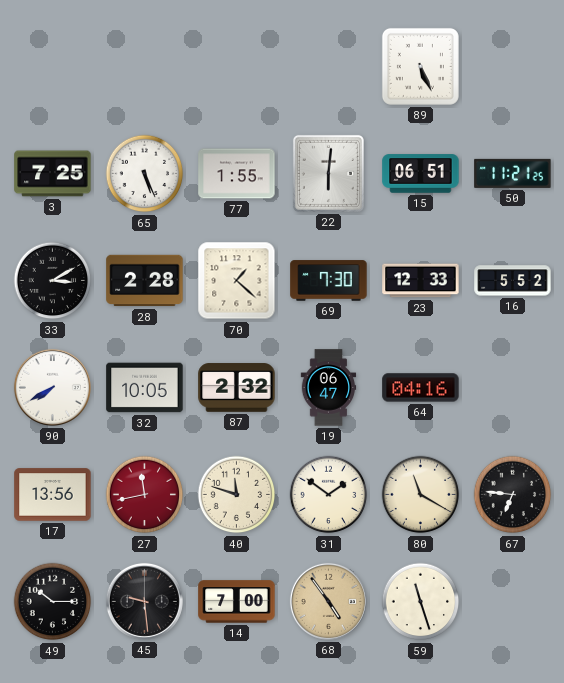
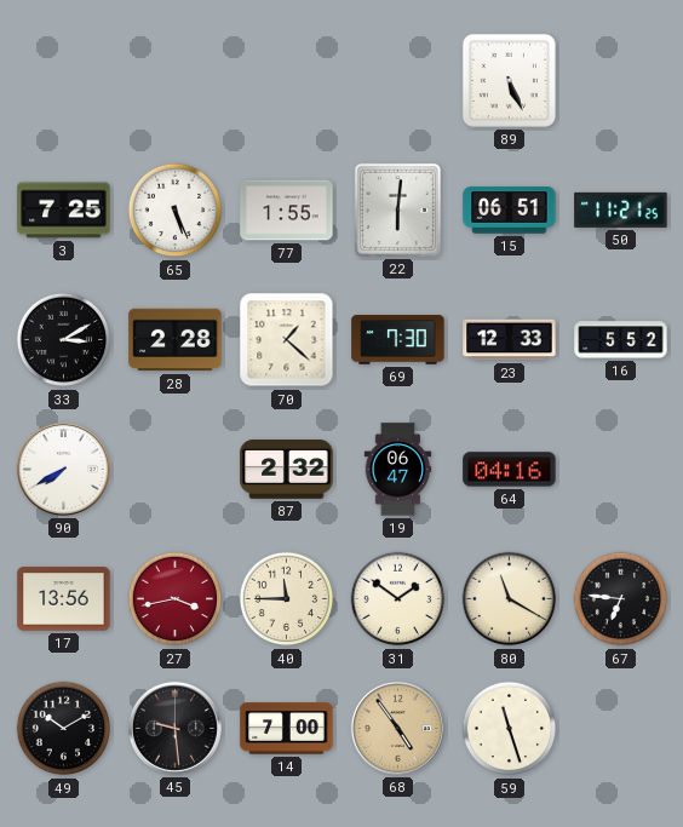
32: 10:05 -> none (145, 388)
27: 11:43 -> 3:43 (176, 599)
40: 11:48 -> 11:45 (287, 599)
49: 10:15 -> 10:10 (64, 729)
